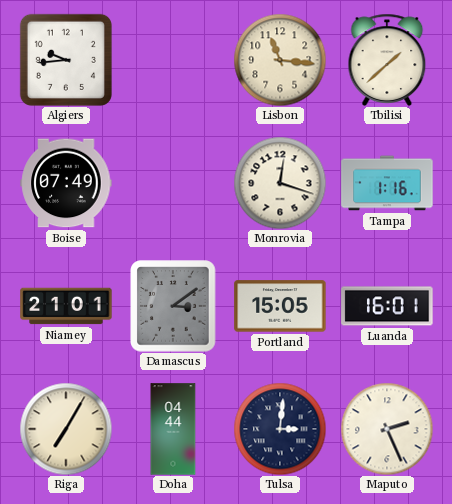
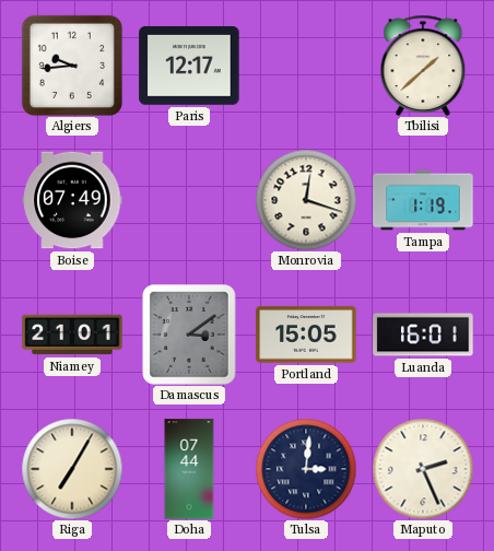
Paris: none -> 12:17 (189, 67)
Lisbon: 11:16 -> none (280, 60)
Tampa: 1:16 -> 1:19 (423, 200)
Doha: 04:44 -> 07:44 (189, 469)
